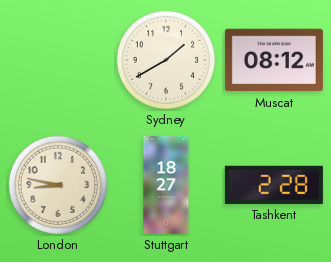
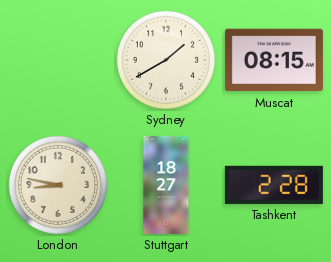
Muscat: 08:12 -> 08:15 (274, 60)
